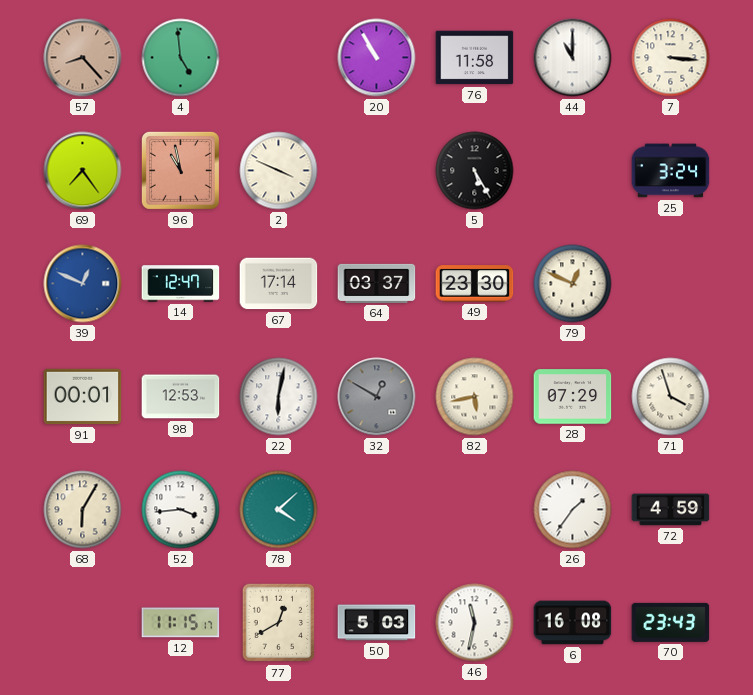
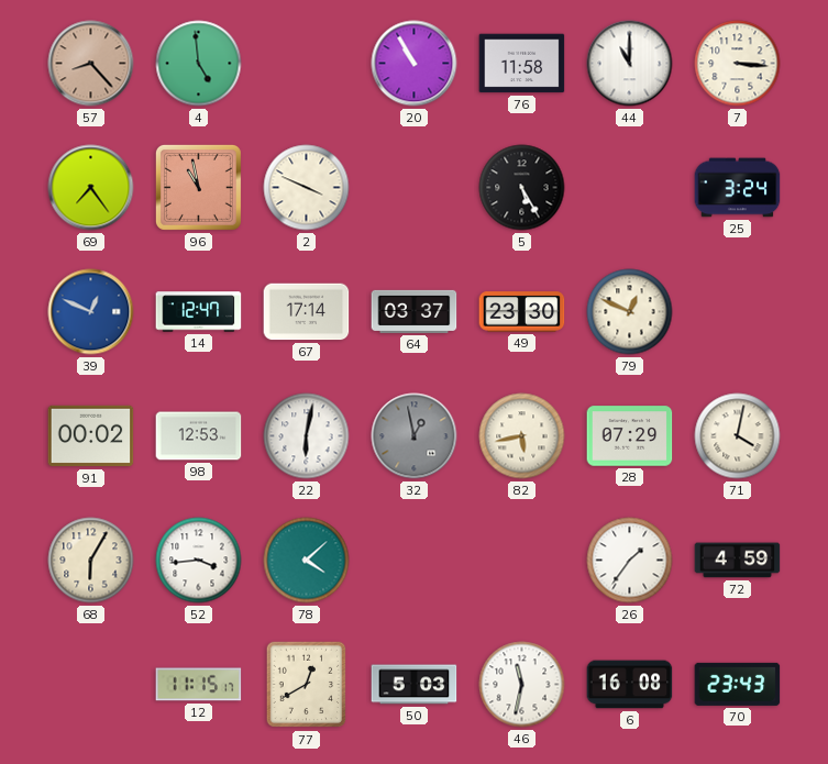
91: 00:01 -> 00:02 (91, 436)
32: 12:50 -> 12:58 (415, 436)
71: 3:57 -> 4:02 (738, 436)
